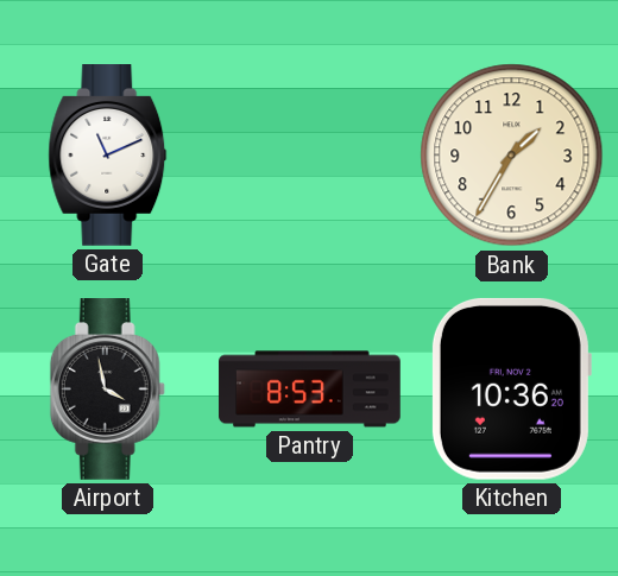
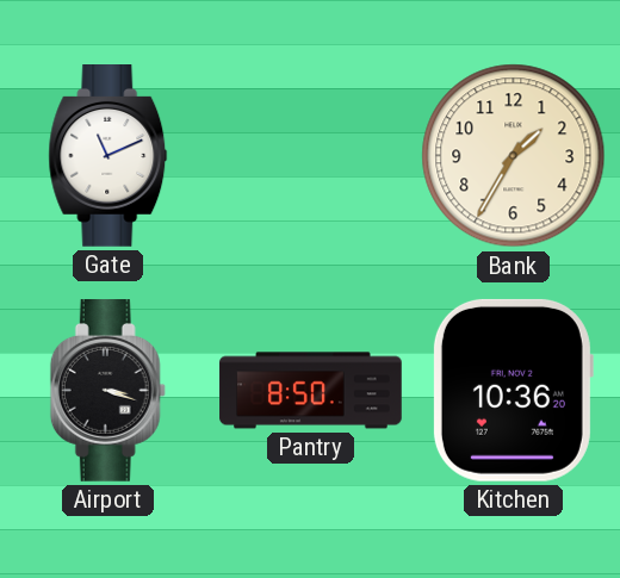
Airport: 3:58 -> 3:18 (107, 391)
Pantry: 8:53 -> 8:50 (311, 391)
